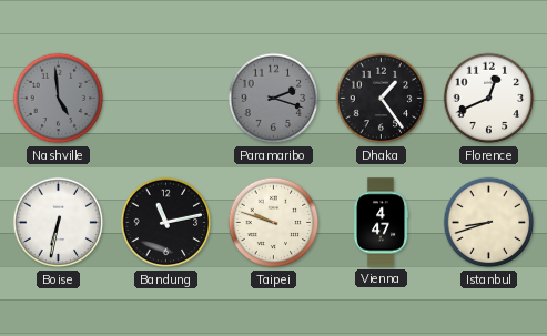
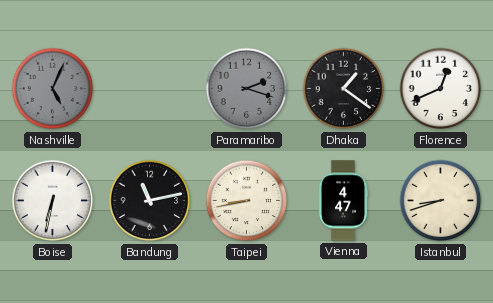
Nashville: 4:59 -> 5:04 (53, 89)
Dhaka: 1:24 -> 1:21 (344, 89)
Taipei: 9:48 -> 8:43 (247, 201)
